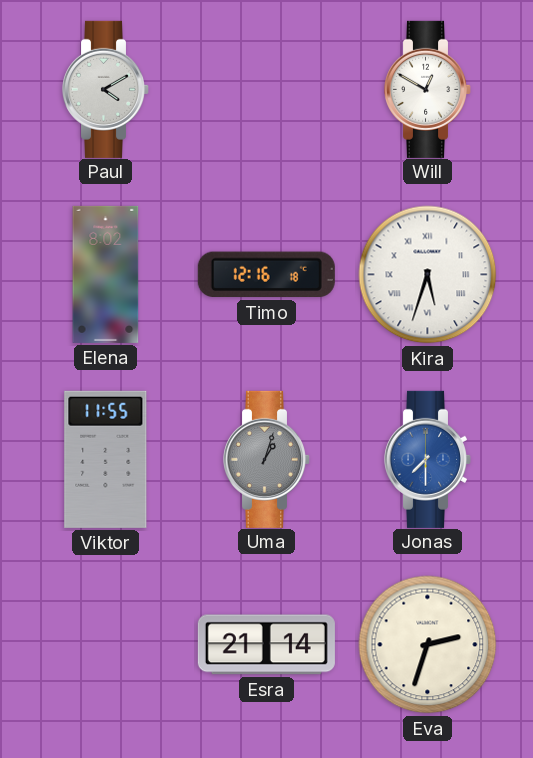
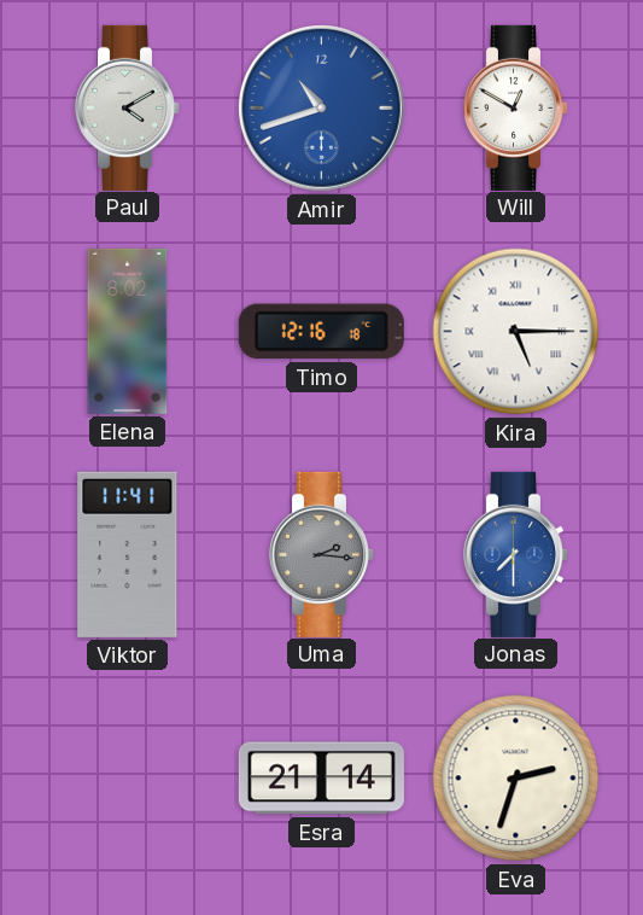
Amir: none -> 10:42 (322, 109)
Kira: 5:33 -> 5:15 (516, 332)
Viktor: 11:55 -> 11:41 (128, 554)
Uma: 1:03 -> 2:16 (321, 554)
